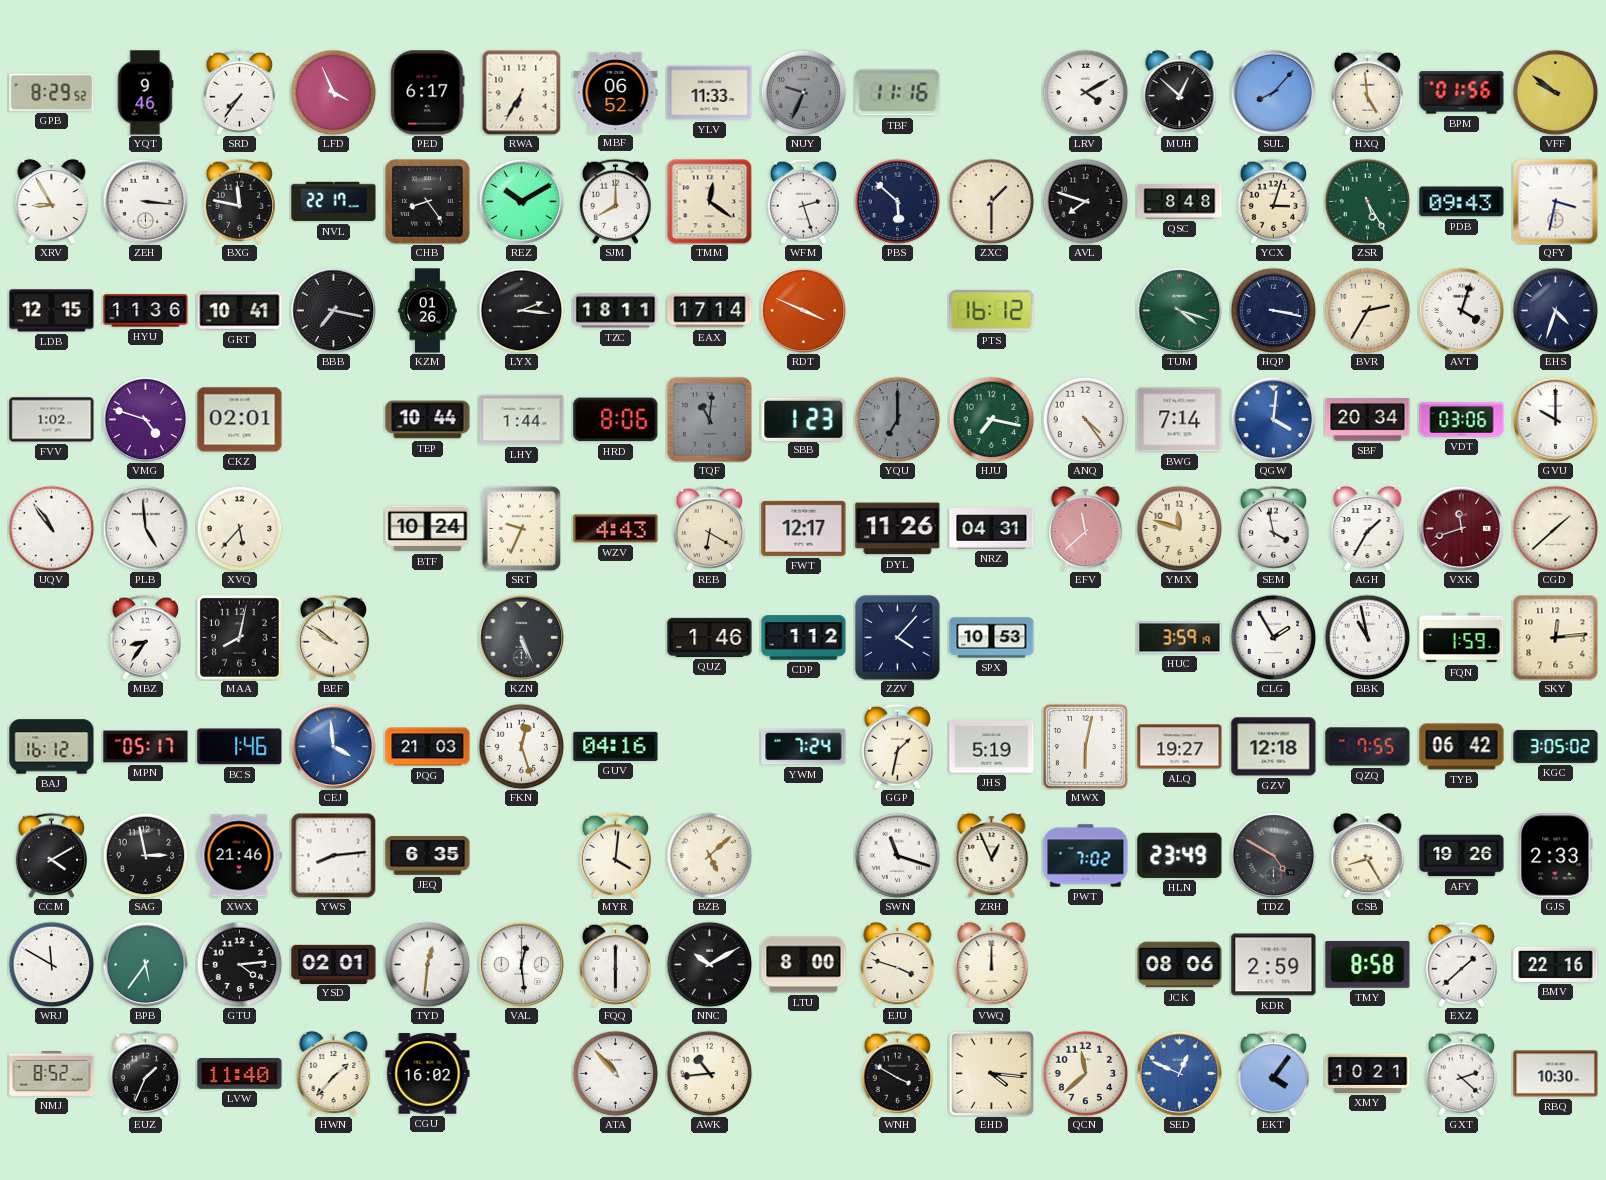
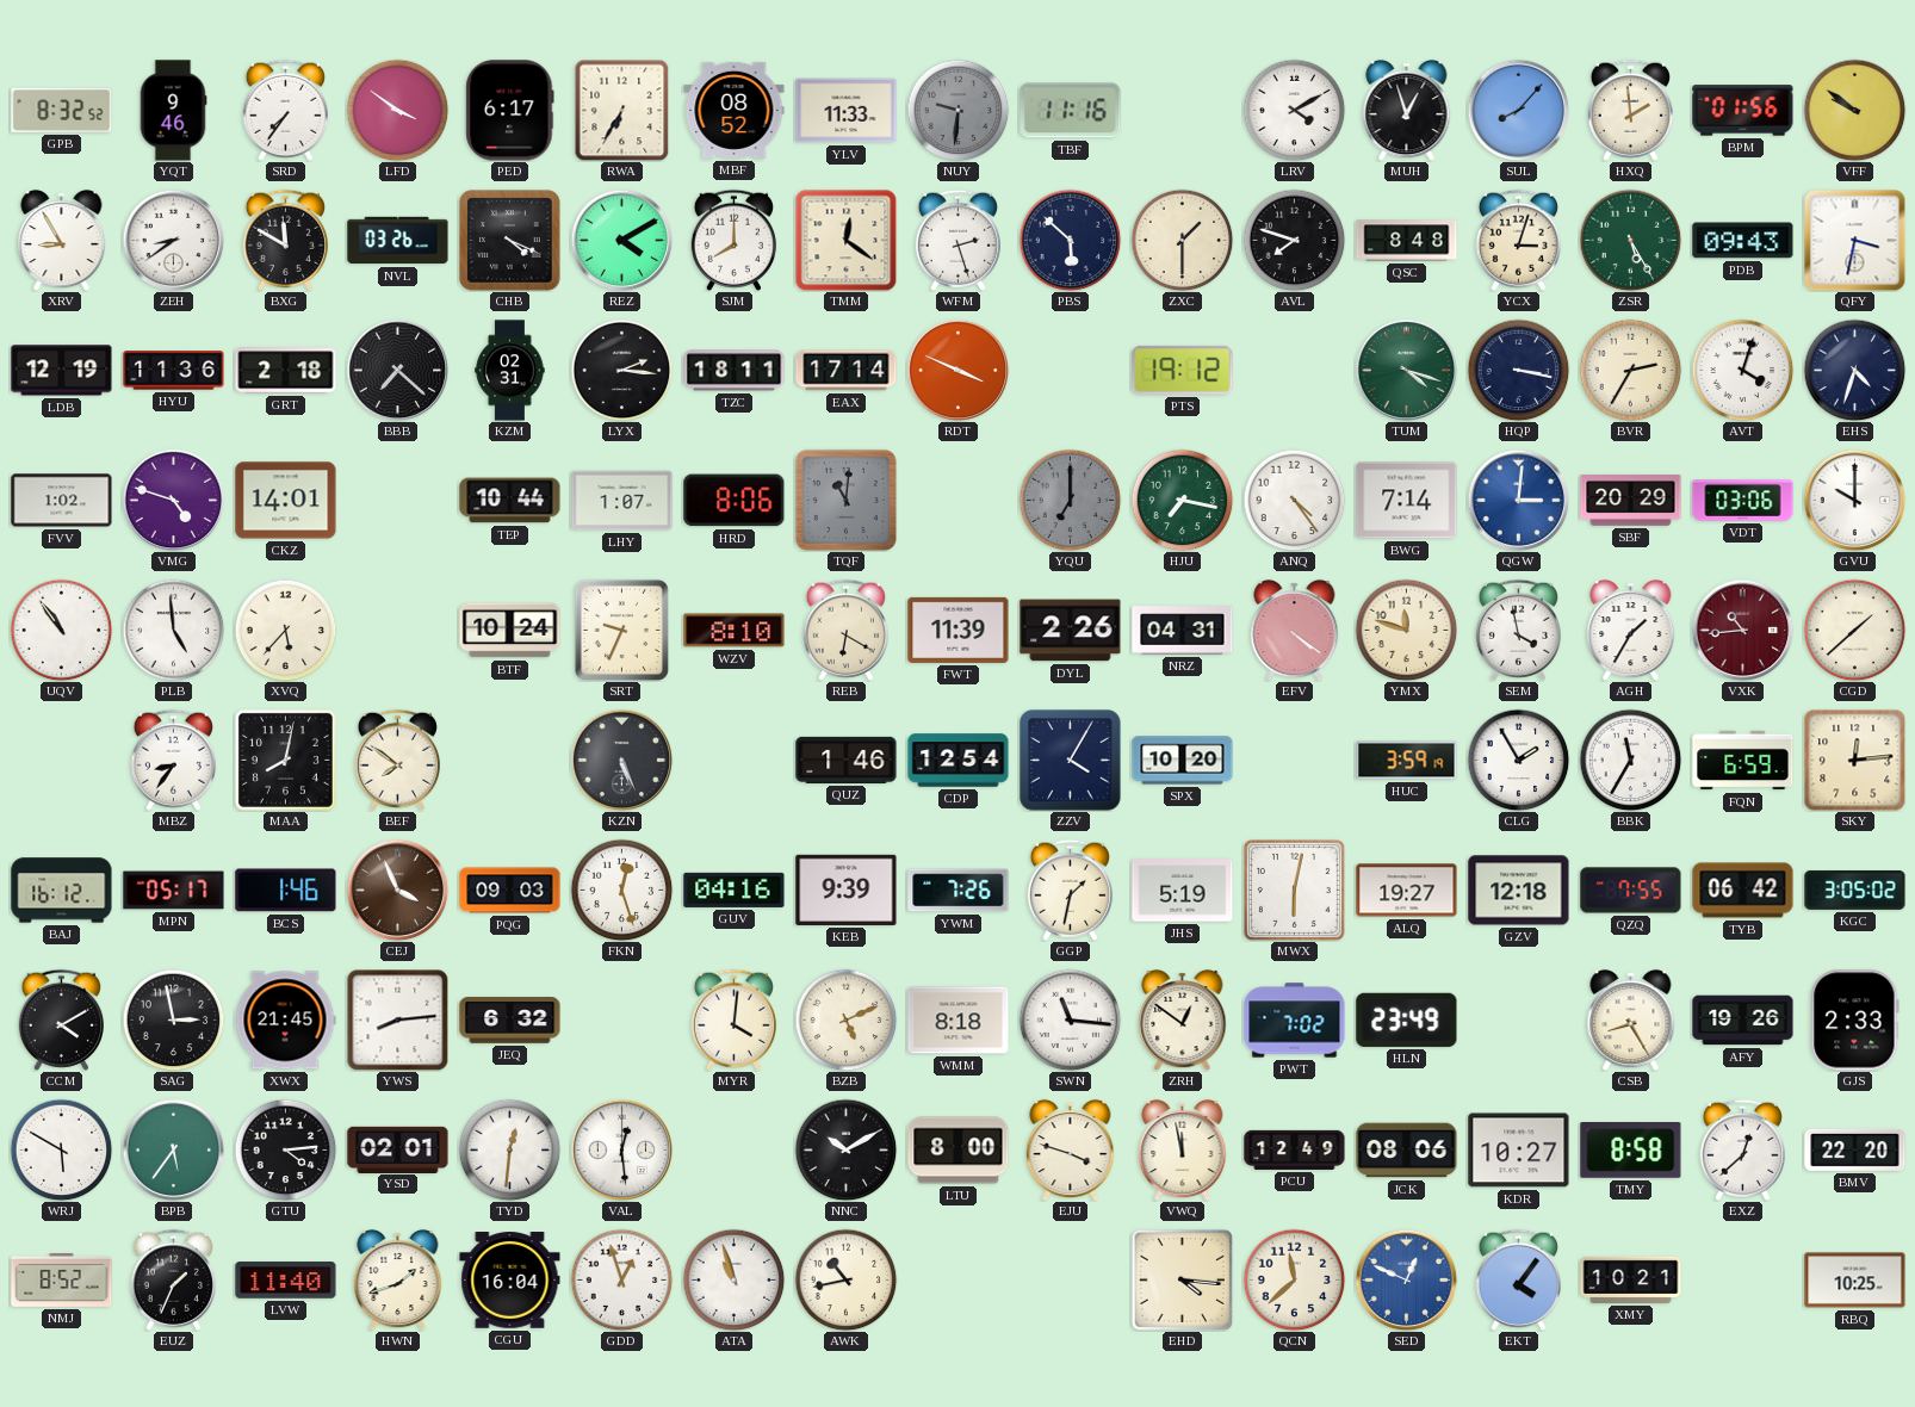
GPB: 8:29 -> 8:32 (62, 110)
LFD: 3:56 -> 3:51 (397, 110)
MBF: 06:52 -> 08:52 (735, 110)
NUY: 9:34 -> 9:31 (958, 110)
MUH: 12:52 -> 12:57 (1407, 110)
HXQ: 4:59 -> 1:59 (1630, 110)
ZEH: 3:16 -> 8:39 (173, 240)
BXG: 11:47 -> 11:50 (285, 240)
NVL: 22:17 -> 03:26 (398, 241)
CHB: 8:24 -> 4:19 (510, 241)
REZ: 10:10 -> 4:10 (621, 240)
LDB: 12:15 -> 12:19 (62, 371)
GRT: 10:41 -> 2:18 (286, 371)
BBB: 7:17 -> 7:22 (397, 370)
KZM: 01:26 -> 02:31 (510, 371)
PTS: 16:12 -> 19:12 (1183, 370)
CKZ: 02:01 -> 14:01 (286, 501)
LHY: 1:44 -> 1:07 (622, 501)
SBB: 1:23 -> none (804, 419)
QGW: 4:01 -> 3:01 (1518, 500)
SBF: 20:34 -> 20:29 (1631, 501)
WZV: 4:43 -> 8:10 (735, 631)
FWT: 12:17 -> 11:39 (959, 630)
DYL: 11:26 -> 2:26 (1071, 631)
EFV: 11:38 -> 4:21 (1295, 630)
VXK: 11:42 -> 10:44 (1742, 630)
BEF: 9:51 -> 7:51 (397, 760)
CDP: 1:12 -> 12:54 (959, 761)
ZZV: 4:07 -> 4:05 (1071, 761)
SPX: 10:53 -> 10:20 (1183, 761)
BBK: 10:58 -> 11:35 (1630, 760)
FQN: 1:59 -> 6:59 (1743, 761)
CEJ: 3:59 -> 3:56 (397, 890)
CEJ dial: blue -> brown (397, 890)
PQG: 21:03 -> 09:03 (510, 891)
KEB: none -> 9:39 (847, 890)
YWM: 7:24 -> 7:26 (959, 891)
XWX: 21:46 -> 21:45 (285, 1021)
JEQ: 6:35 -> 6:32 (510, 1021)
BZB: 5:08 -> 5:11 (845, 1019)
WMM: none -> 8:18 (959, 1021)
SWN: 11:18 -> 11:16 (1070, 1019)
ZRH: 12:56 -> 12:51 (1183, 1019)
TDZ: 4:50 -> none (1273, 855)
WRJ: 11:50 -> 5:50 (61, 1149)
FQQ: 6:00 -> none (615, 964)
VWQ: 12:00 -> 11:58 (1183, 1149)
PCU: none -> 12:49 (1295, 1149)
KDR: 2:59 -> 10:27 (1519, 1151)
EXZ: 1:38 -> 12:38 (1742, 1149)
BMV: 22:16 -> 22:20 (1855, 1149)
HWN: 1:37 -> 1:42 (398, 1279)
CGU: 16:02 -> 16:04 (510, 1281)
GDD: none -> 12:57 (621, 1279)
ATA: 10:53 -> 10:57 (733, 1279)
AWK: 10:44 -> 10:43 (845, 1279)
WNH: 3:50 -> none (897, 1073)
GXT: 2:22 -> none (1461, 1073)
RBQ: 10:30 -> 10:25 (1855, 1281)
